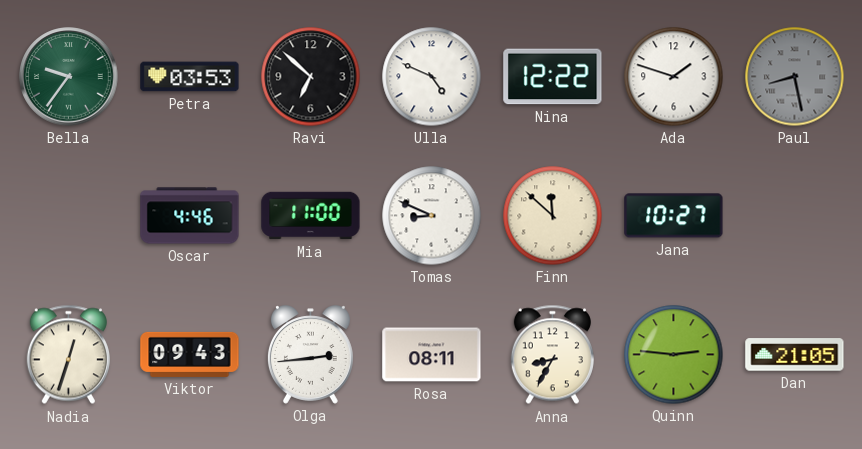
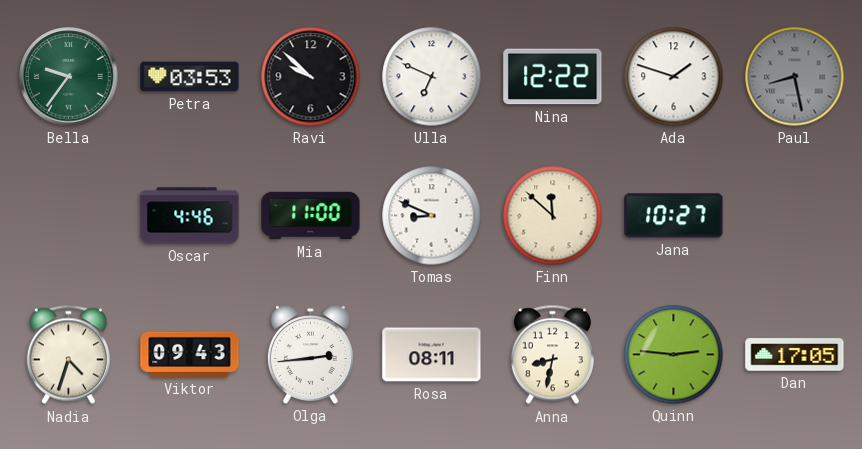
Ravi: 6:52 -> 9:52 (311, 77)
Ulla: 4:49 -> 6:49 (432, 77)
Nadia: 12:33 -> 4:33 (68, 355)
Anna: 8:35 -> 8:32 (552, 355)
Dan: 21:05 -> 17:05 (795, 355)
